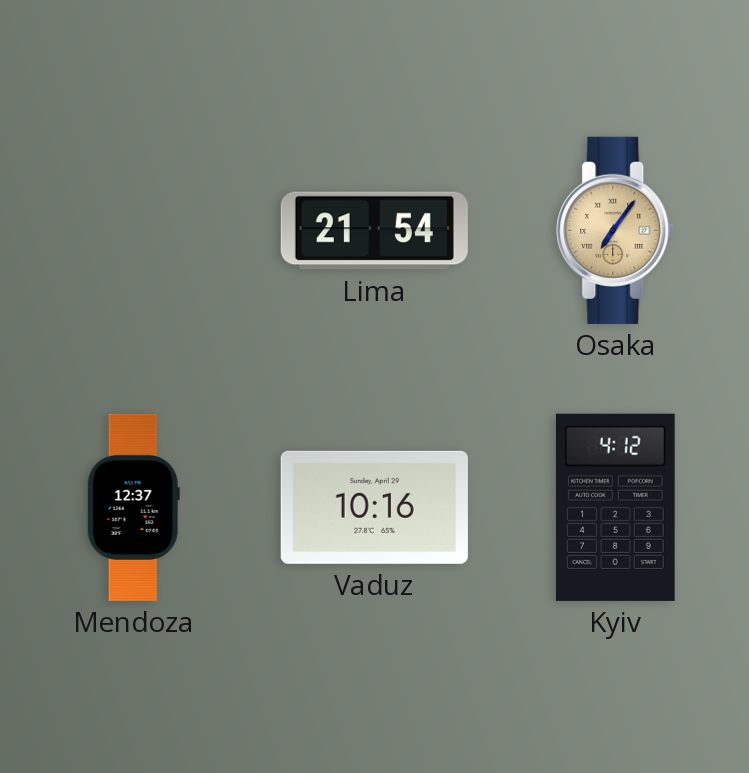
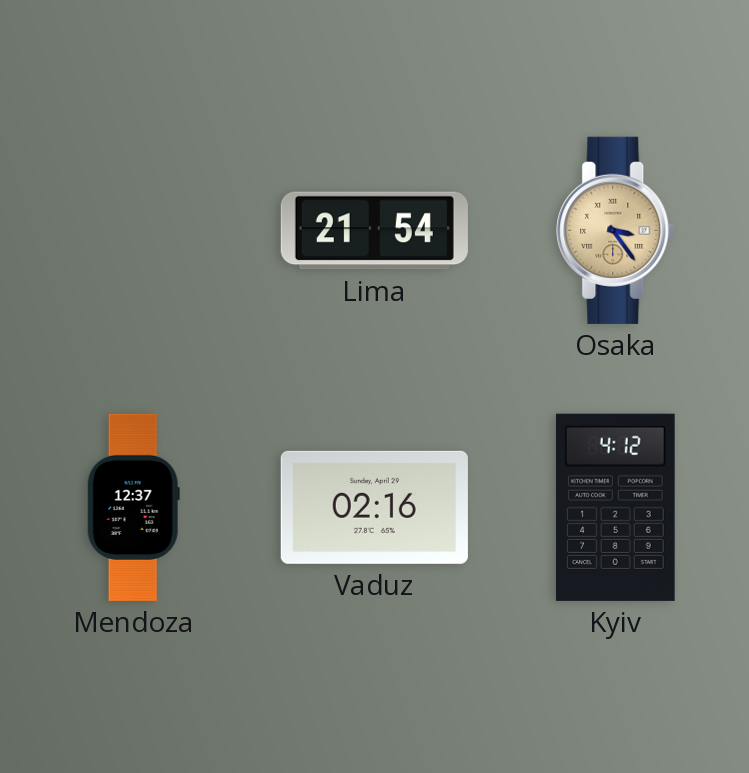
Osaka: 7:06 -> 3:24 (616, 230)
Vaduz: 10:16 -> 02:16 (374, 507)
